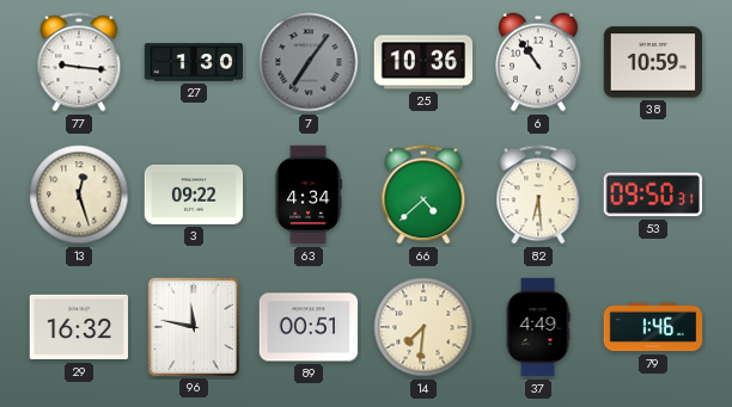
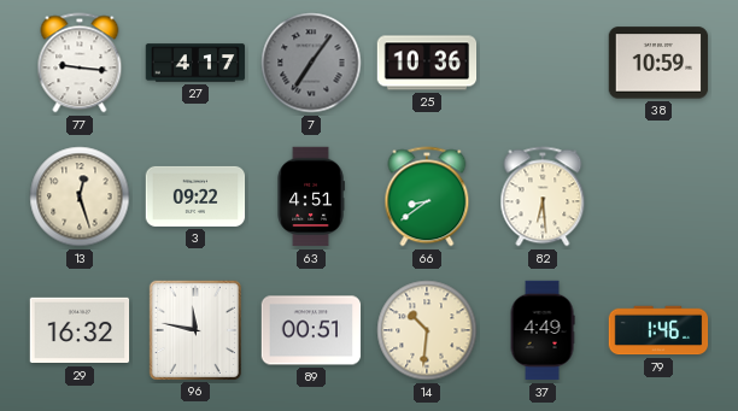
27: 1:30 -> 4:17 (195, 63)
6: 10:54 -> none (539, 62)
63: 4:34 -> 4:51 (311, 196)
66: 4:38 -> 8:39 (427, 196)
53: 09:50 -> none (653, 195)
14: 7:31 -> 10:31 (427, 330)
